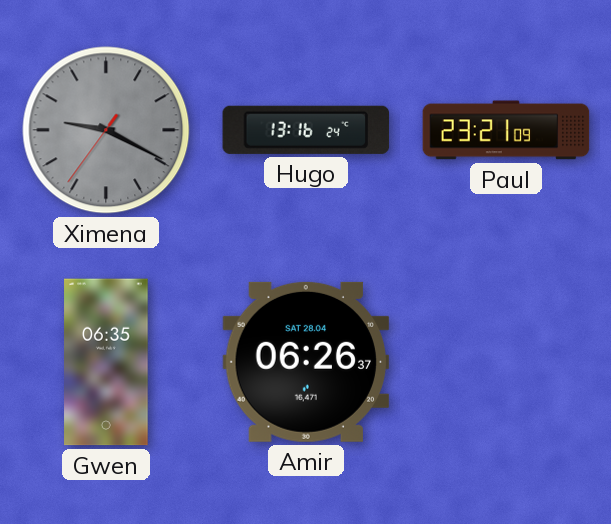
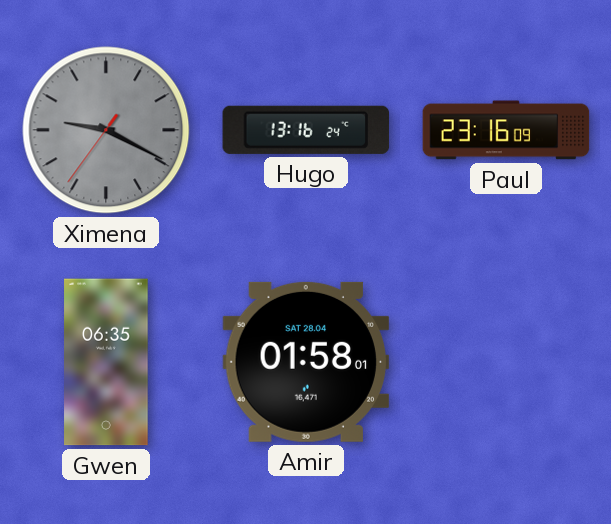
Paul: 23:21 -> 23:16 (506, 130)
Amir: 06:26 -> 01:58 (306, 362)
